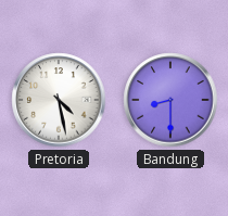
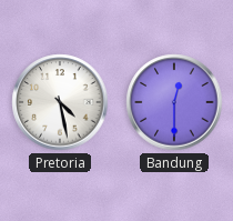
Bandung: 8:30 -> 12:30 (174, 102)
